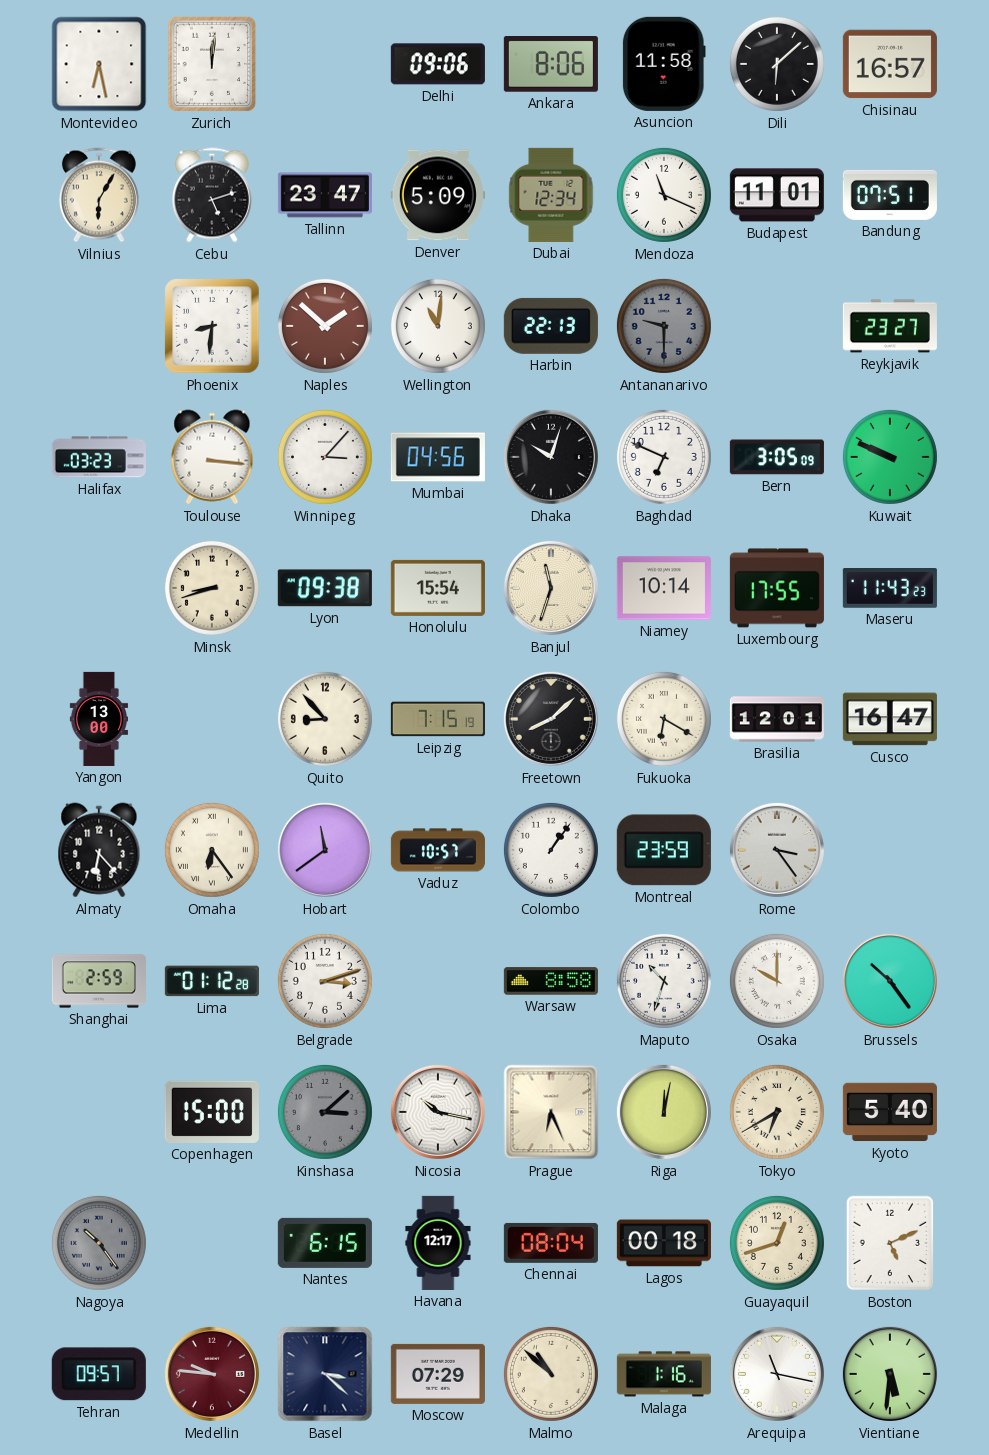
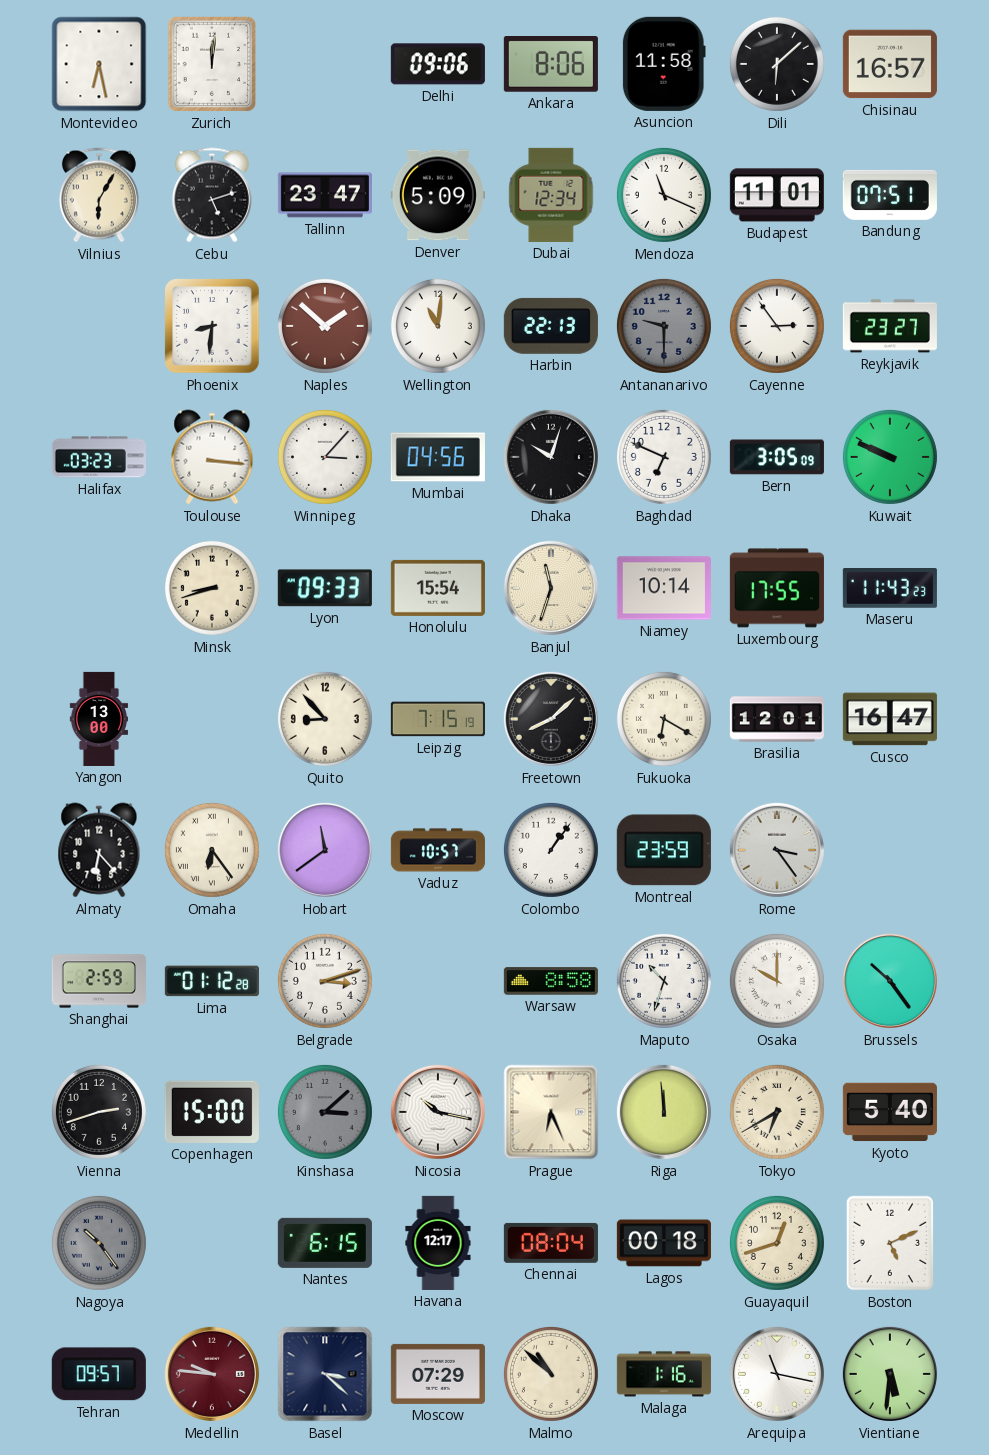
Cayenne: none -> 2:54 (777, 326)
Lyon: 09:38 -> 09:33 (325, 588)
Vienna: none -> 2:42 (99, 1112)
Riga: 12:02 -> 11:59 (664, 1112)
